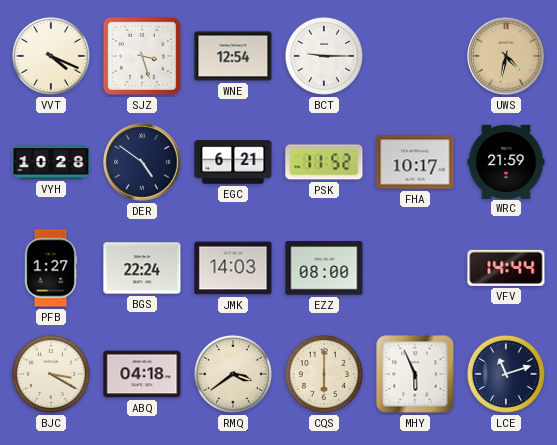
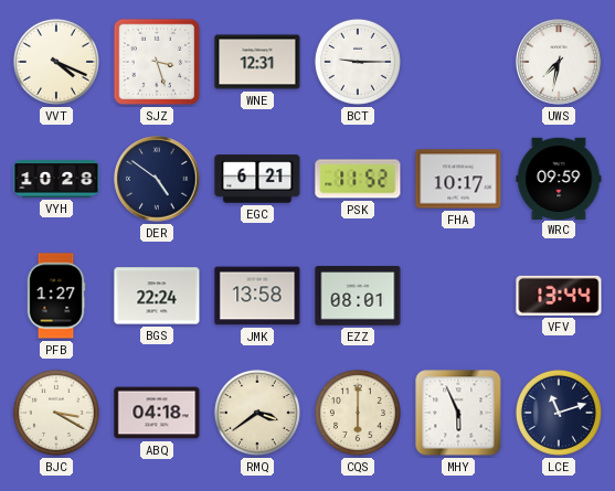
WNE: 12:54 -> 12:31 (257, 62)
UWS: 4:32 -> 7:32 (559, 62)
UWS dial: champagne -> white (559, 62)
WRC: 21:59 -> 09:59 (559, 178)
JMK: 14:03 -> 13:58 (257, 296)
EZZ: 08:00 -> 08:01 (358, 296)
VFV: 14:44 -> 13:44 (559, 296)
